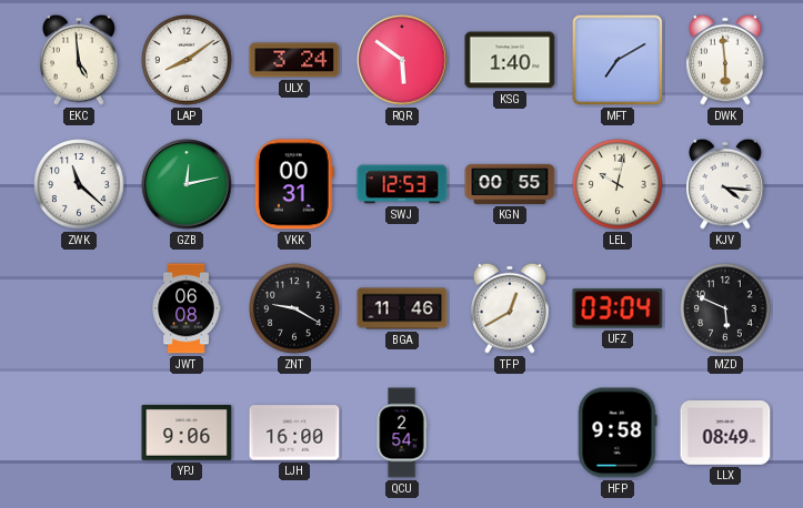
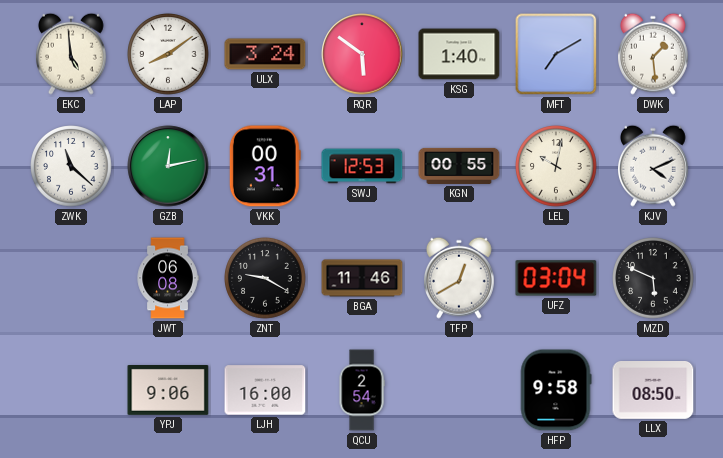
DWK: 5:59 -> 1:29 (654, 54)
KJV: 4:16 -> 4:11 (654, 166)
LLX: 08:49 -> 08:50 (653, 391)
